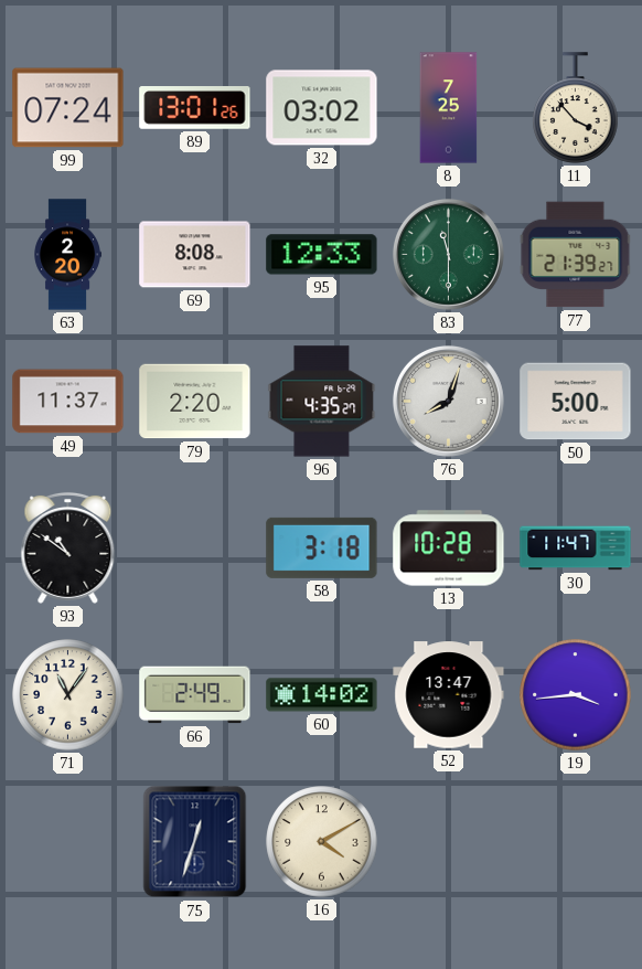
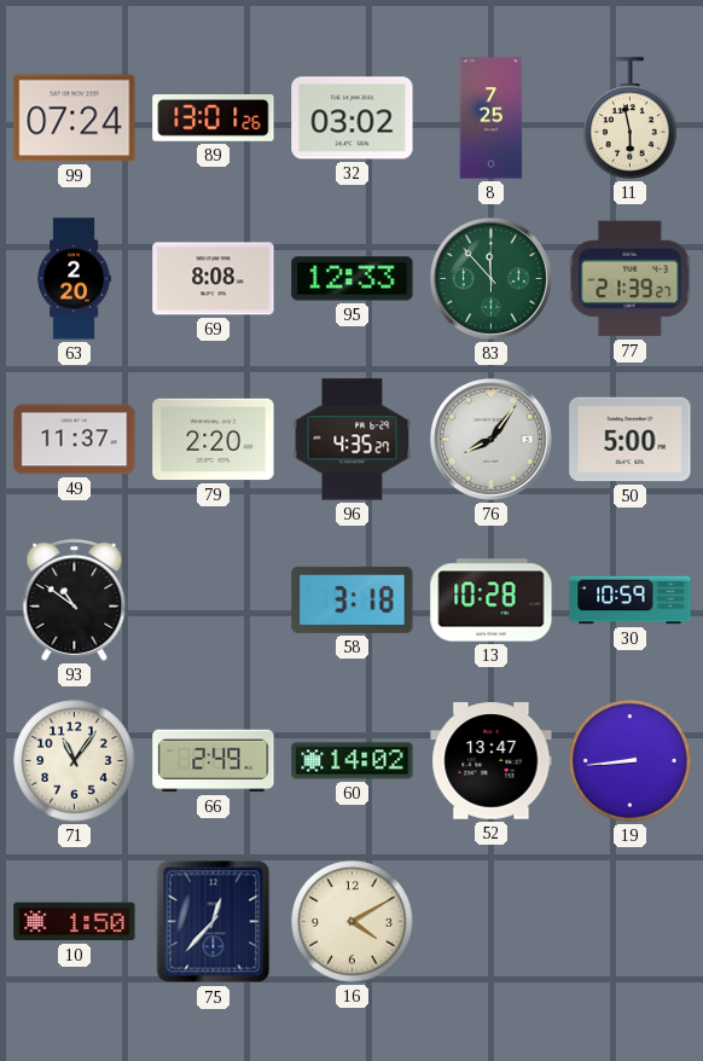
11: 3:53 -> 5:58 (631, 118)
83: 11:30 -> 11:53 (490, 278)
76: 8:03 -> 8:06 (490, 439)
30: 11:47 -> 10:59 (631, 601)
19: 3:44 -> 8:44 (631, 761)
10: none -> 1:50 (75, 922)
75: 12:33 -> 12:37 (214, 922)
